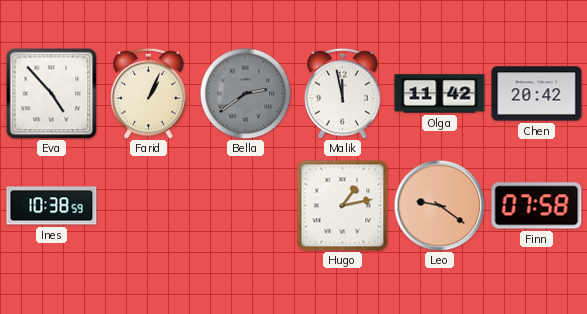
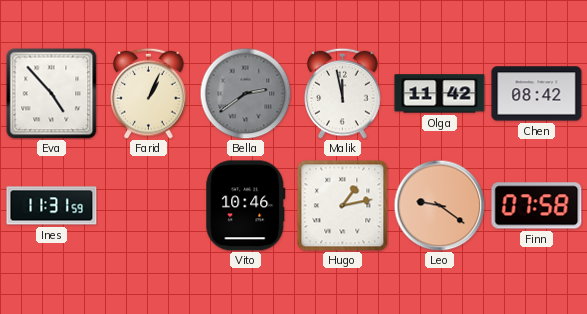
Chen: 20:42 -> 08:42 (537, 94)
Ines: 10:38 -> 11:31 (52, 206)
Vito: none -> 10:46 (246, 206)
